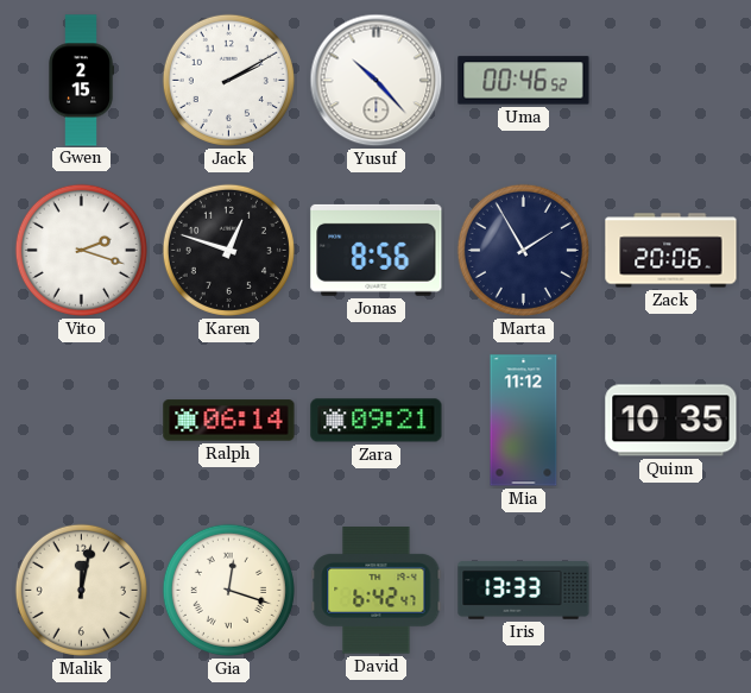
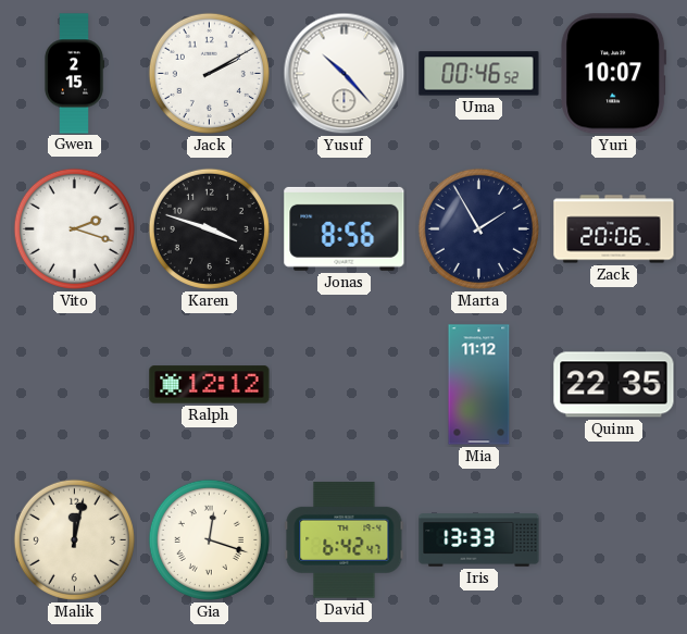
Yuri: none -> 10:07 (614, 74)
Karen: 12:48 -> 3:48 (209, 228)
Ralph: 06:14 -> 12:12 (210, 385)
Zara: 09:21 -> none (377, 421)
Quinn: 10:35 -> 22:35 (614, 385)
